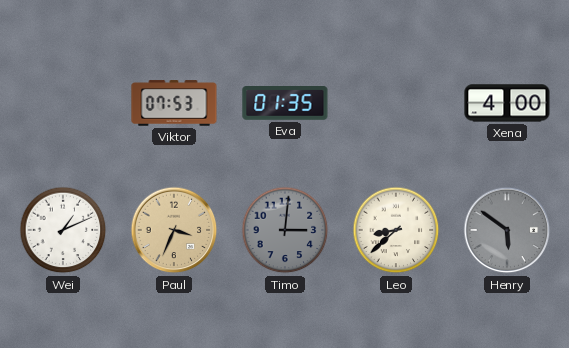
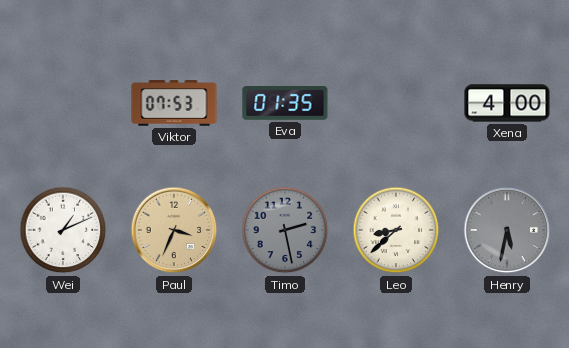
Timo: 3:01 -> 2:28 (285, 230)
Henry: 5:51 -> 5:32 (507, 230)
